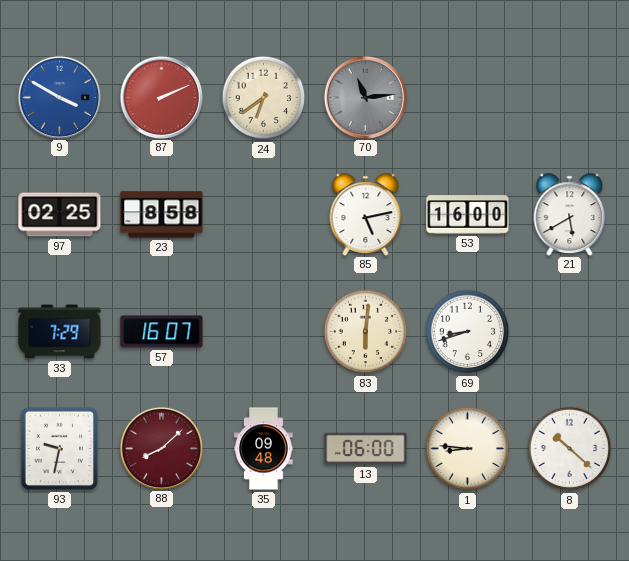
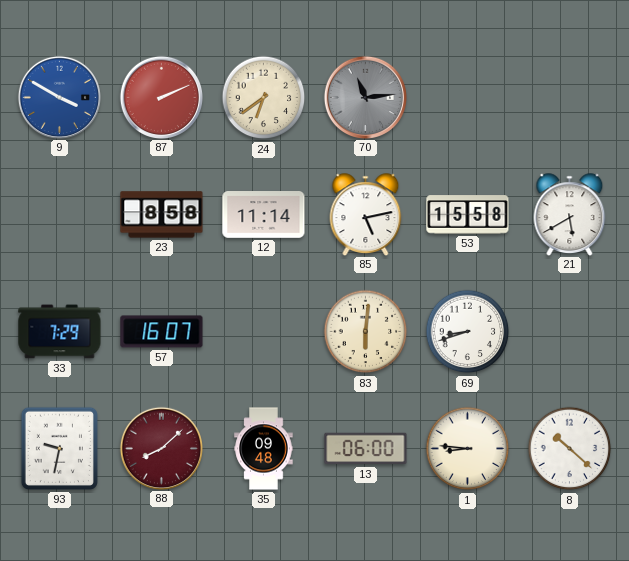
97: 02:25 -> none (60, 215)
12: none -> 11:14 (264, 215)
53: 16:00 -> 15:58 (468, 215)
